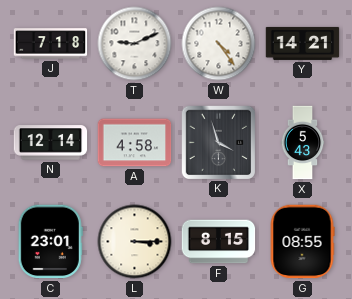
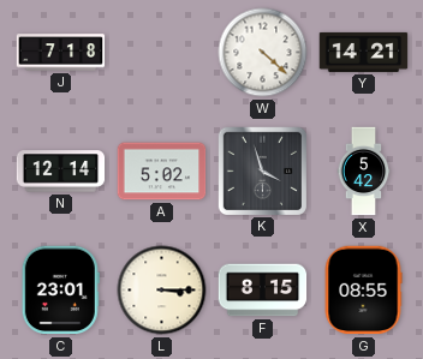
T: 9:11 -> none (135, 44)
W: 4:24 -> 4:22 (263, 53)
A: 4:58 -> 5:02 (162, 172)
X: 5:43 -> 5:42 (364, 172)
